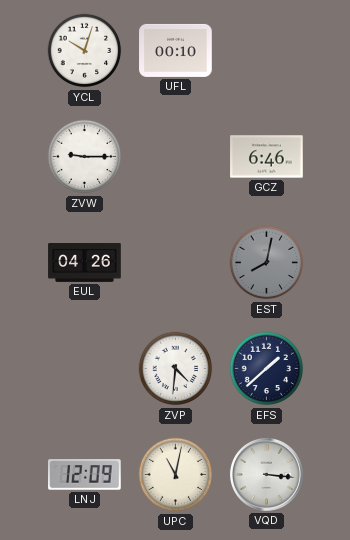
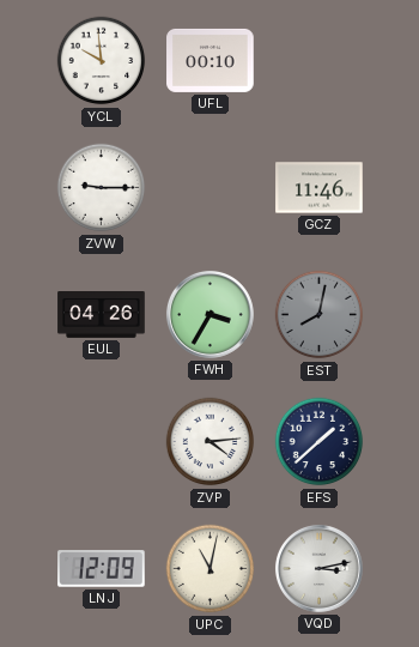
YCL: 10:03 -> 9:59 (102, 61)
GCZ: 6:46 -> 11:46 (320, 188)
FWH: none -> 3:35 (209, 314)
ZVP: 4:31 -> 4:14 (211, 442)
VQD: 3:16 -> 3:13 (318, 568)
